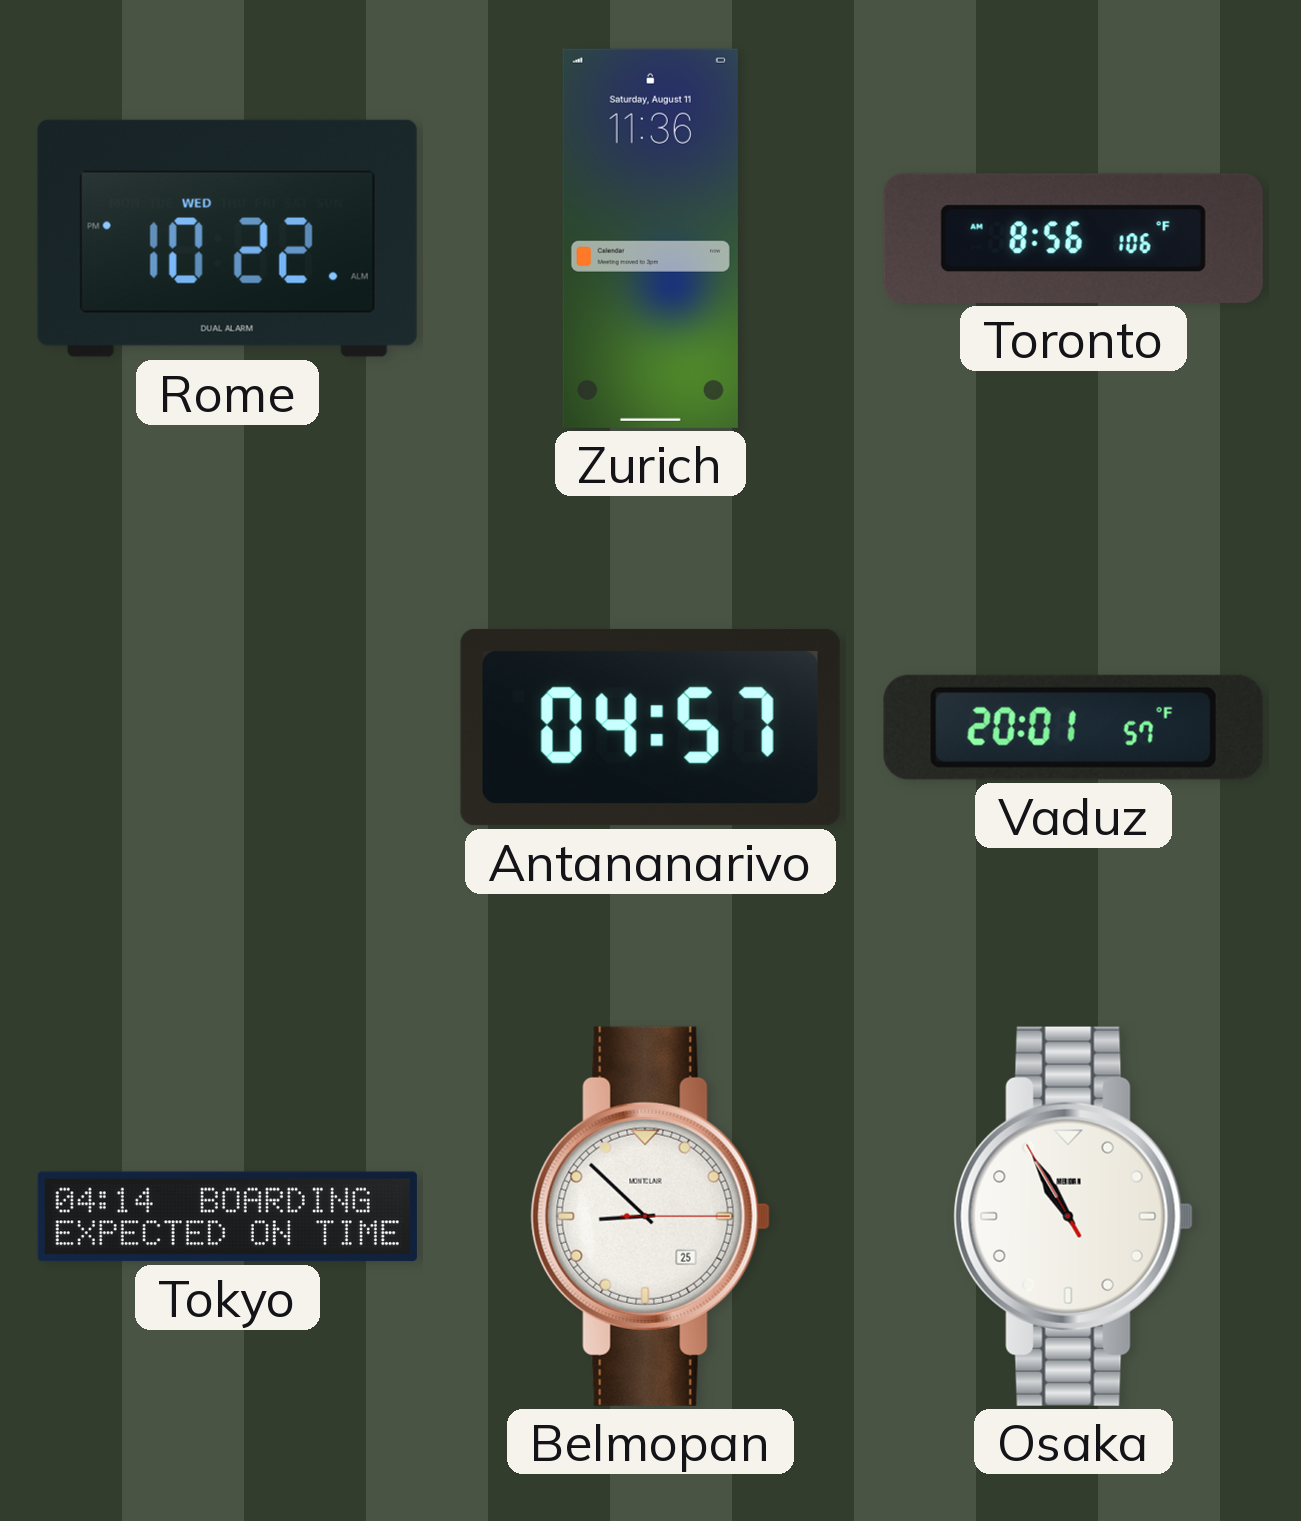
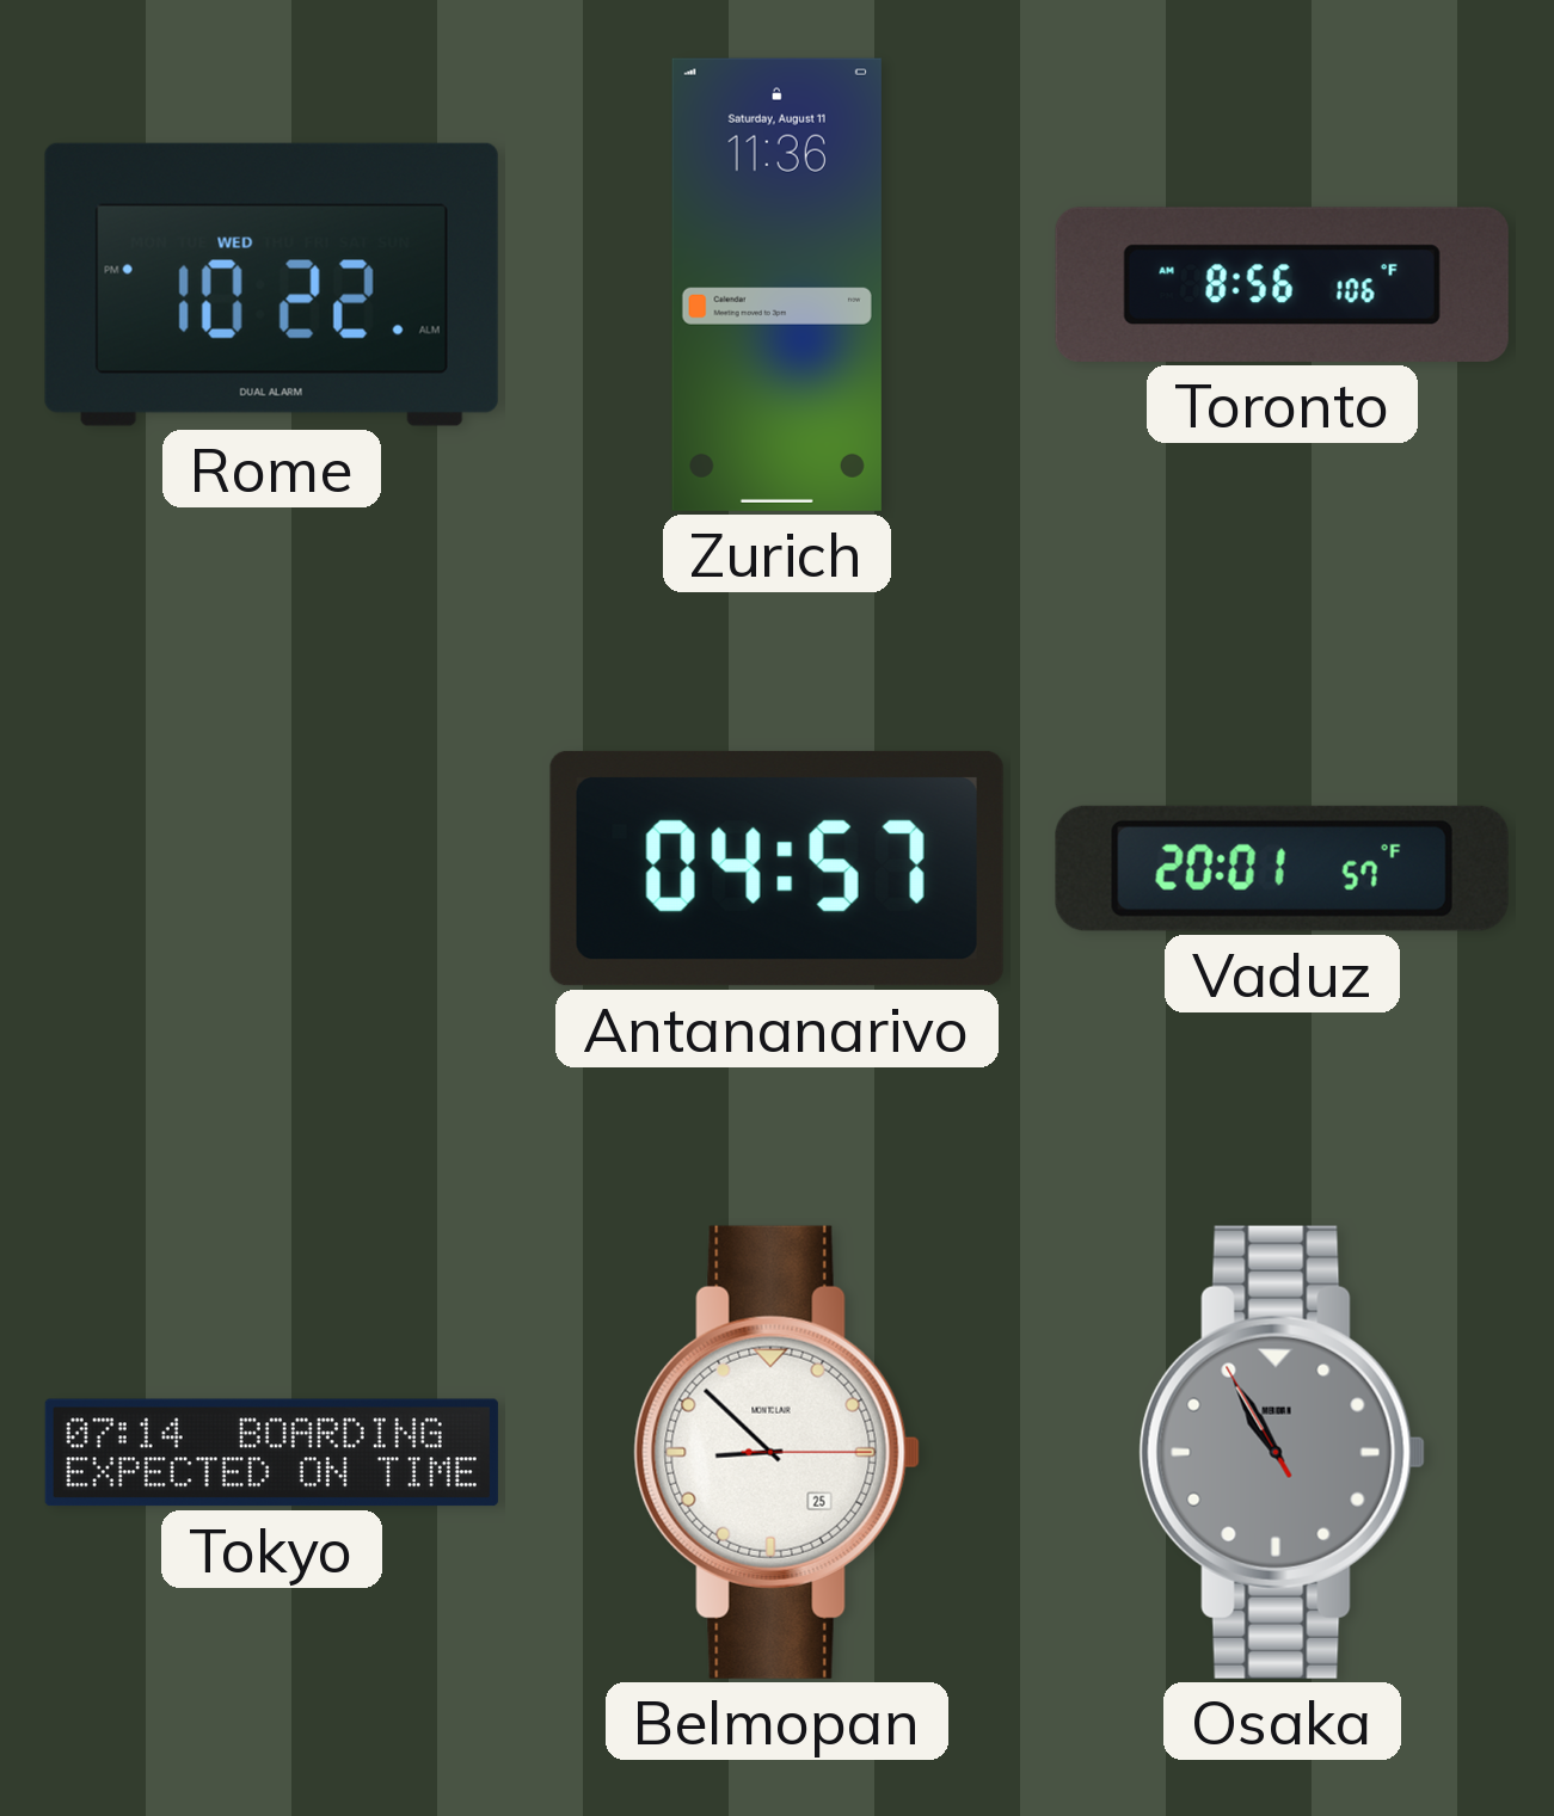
Tokyo: 04:14 -> 07:14 (271, 1453)
Osaka dial: white -> grey (1282, 1452)
